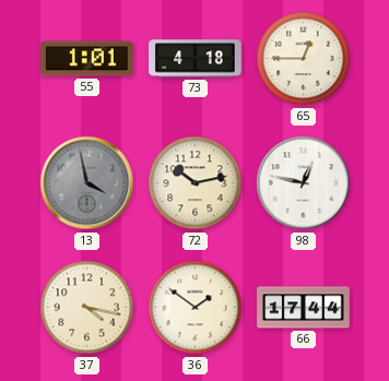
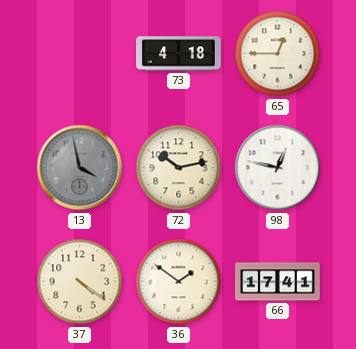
55: 1:01 -> none (87, 59)
37: 4:17 -> 4:21 (80, 282)
66: 17:44 -> 17:41 (278, 282)
